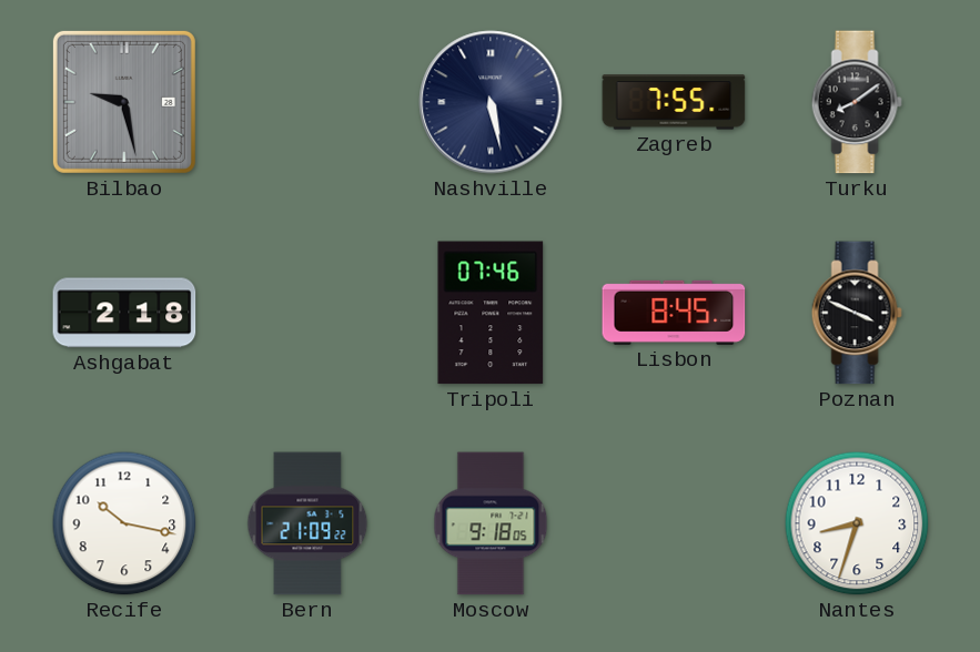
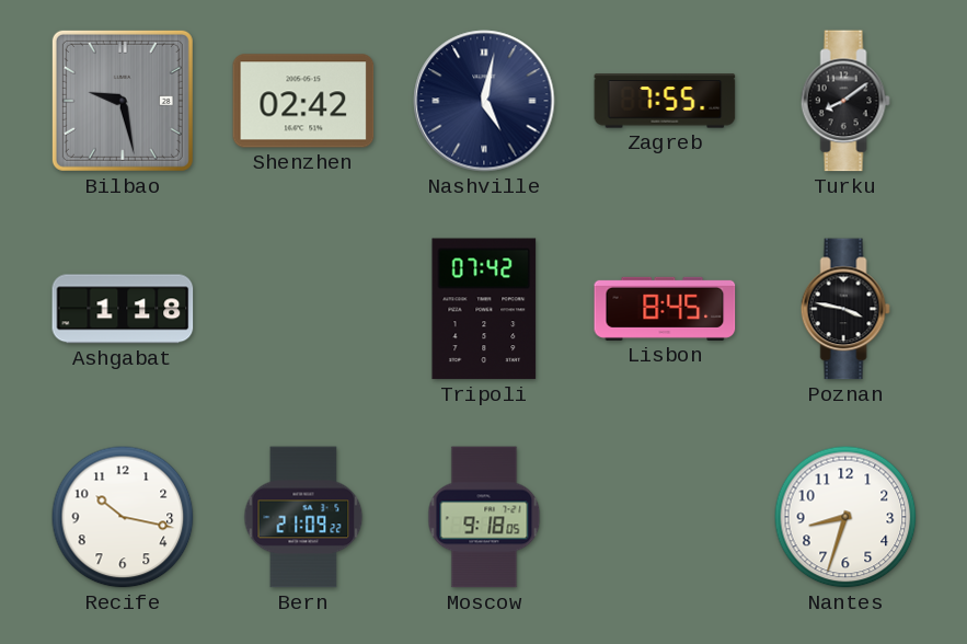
Shenzhen: none -> 02:42 (303, 101)
Nashville: 5:28 -> 5:02 (484, 101)
Ashgabat: 2:18 -> 1:18 (123, 309)
Tripoli: 07:46 -> 07:42 (484, 309)
Poznan: 3:49 -> 3:47 (845, 309)
